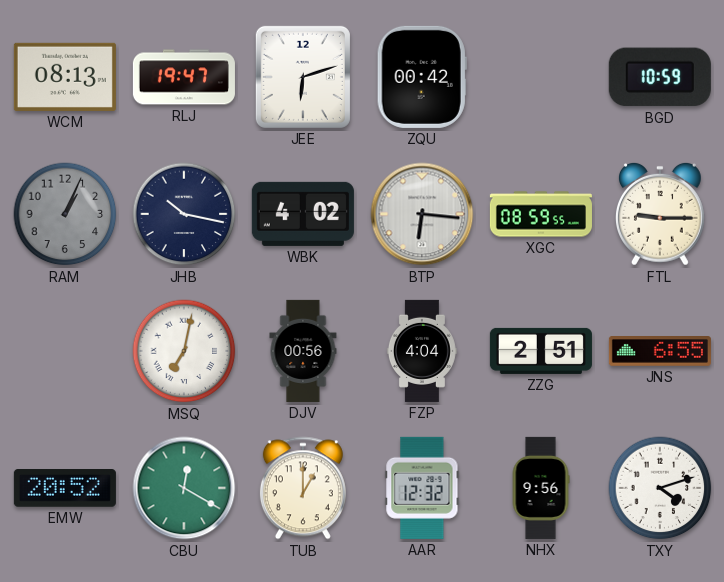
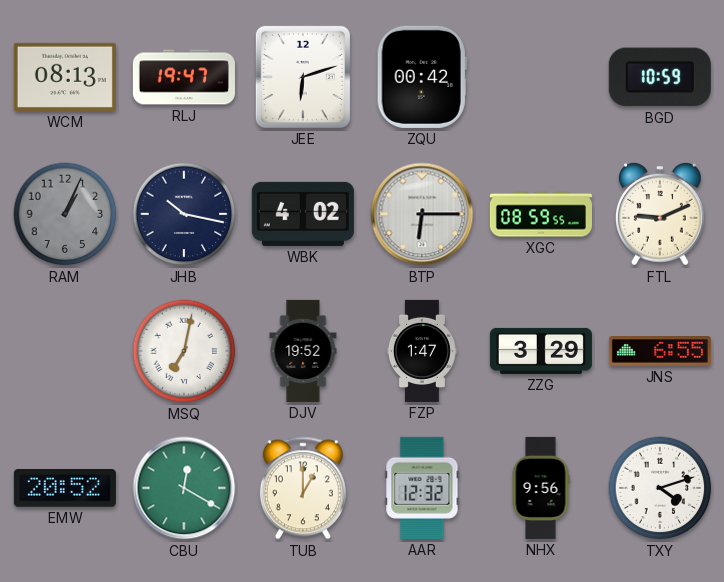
BTP: 6:16 -> 6:15 (422, 214)
FTL: 9:15 -> 9:11 (661, 214)
DJV: 00:56 -> 19:52 (303, 351)
FZP: 4:04 -> 1:47 (422, 351)
ZZG: 2:51 -> 3:29 (541, 351)
